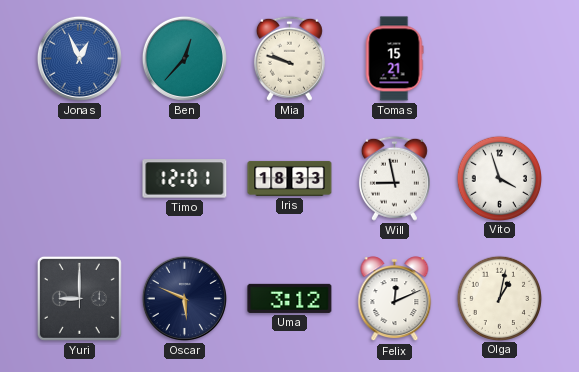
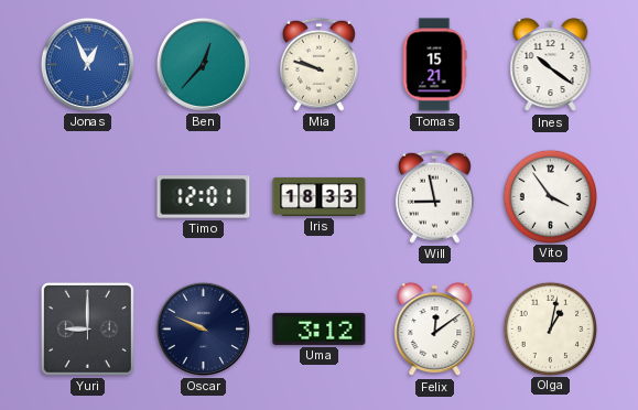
Ines: none -> 10:21 (551, 65)
Vito: 3:57 -> 3:54 (550, 196)
Oscar: 5:49 -> 9:49 (203, 328)
Felix: 12:11 -> 12:09 (435, 330)
